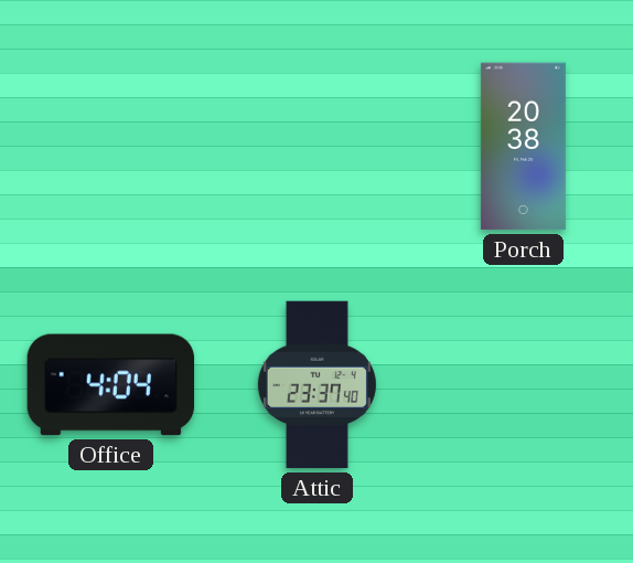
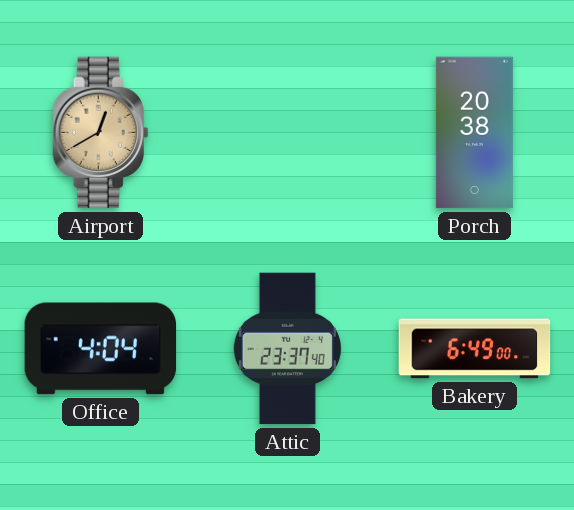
Airport: none -> 12:40 (101, 133)
Bakery: none -> 6:49 (475, 349)
